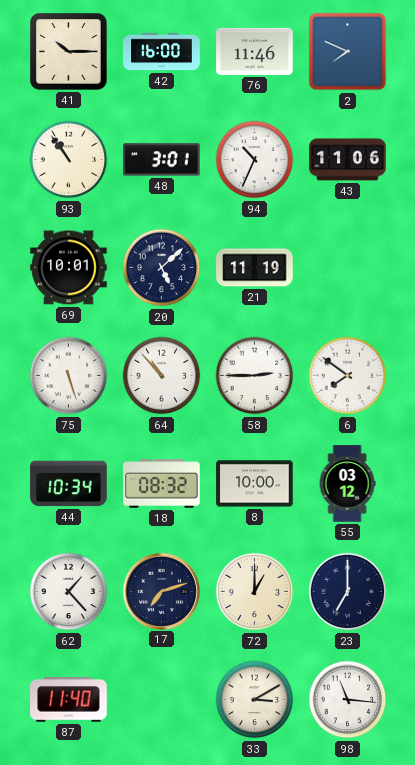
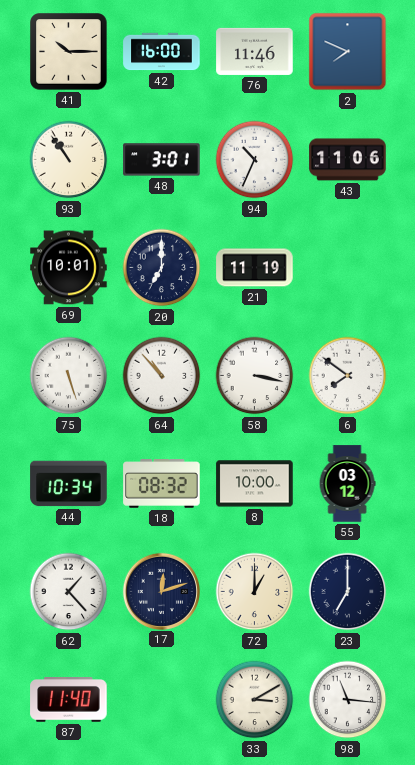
20: 5:08 -> 7:00 (162, 268)
58: 2:45 -> 3:17 (255, 376)
17: 7:12 -> 12:12 (161, 591)
